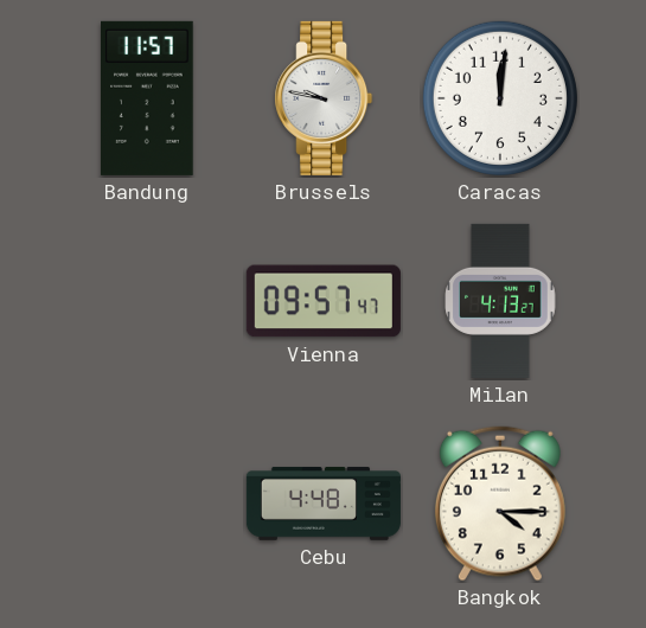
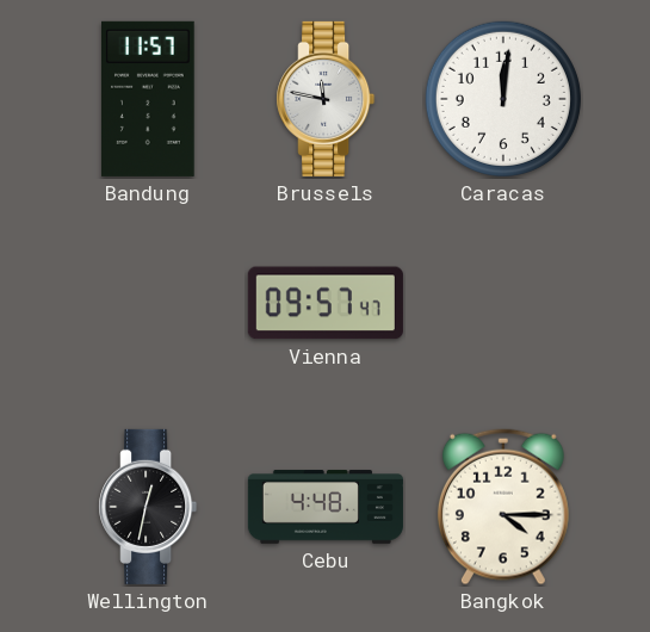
Brussels: 9:47 -> 11:47 (326, 99)
Milan: 4:13 -> none (500, 301)
Wellington: none -> 12:32 (148, 507)
